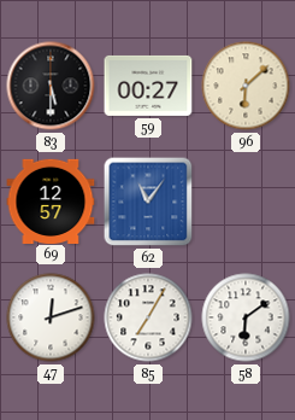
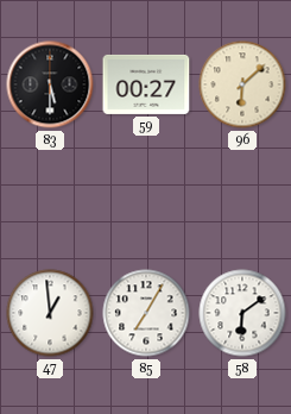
69: 12:57 -> none (51, 200)
62: 11:06 -> none (148, 202)
47: 12:12 -> 12:59 (50, 313)
